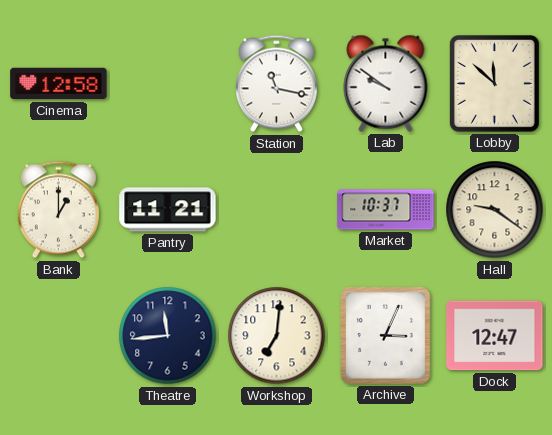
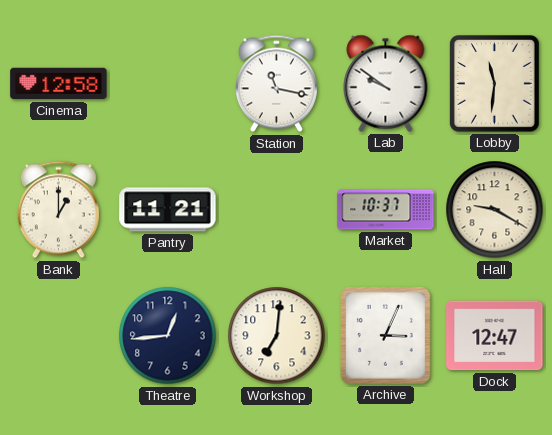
Lobby: 11:52 -> 11:31 (495, 84)
Hall: 9:21 -> 9:20 (495, 210)
Theatre: 11:44 -> 12:44 (168, 336)
